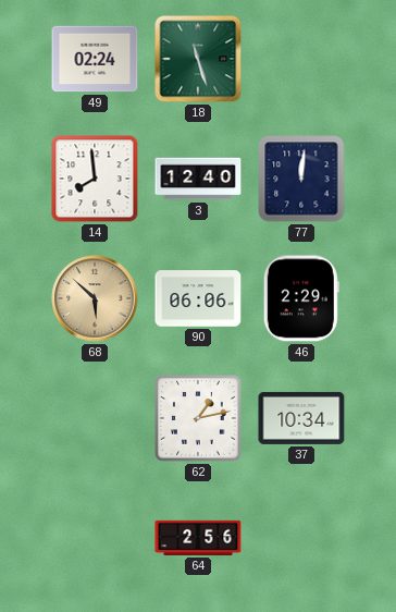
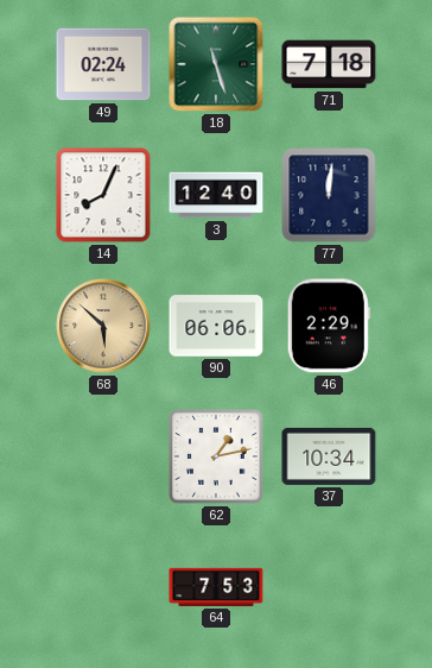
71: none -> 7:18 (329, 64)
14: 7:59 -> 8:04 (103, 195)
64: 2:56 -> 7:53 (216, 587)
